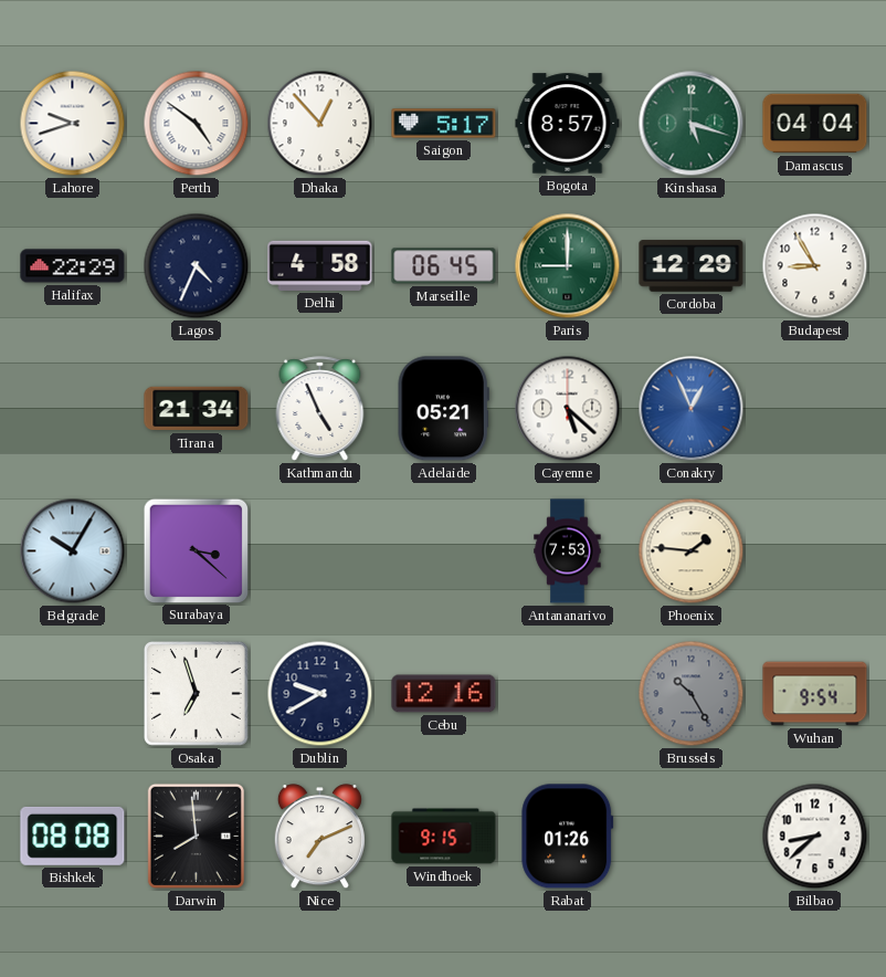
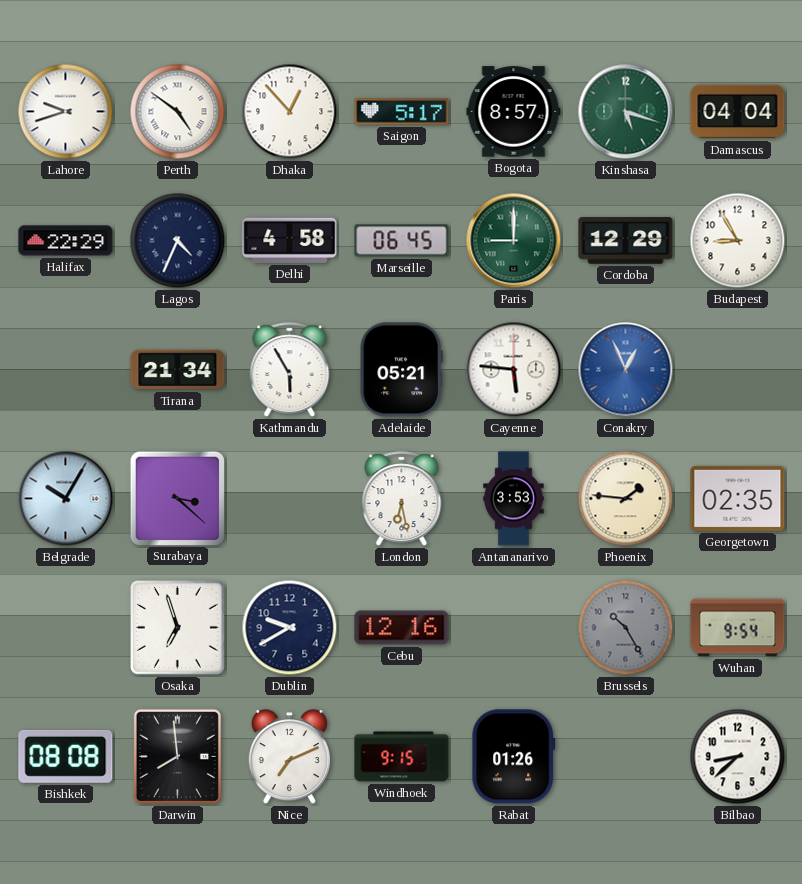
Kathmandu: 4:56 -> 5:55 (290, 370)
Cayenne: 5:22 -> 5:46 (514, 370)
London: none -> 6:28 (402, 499)
Antananarivo: 7:53 -> 3:53 (514, 499)
Georgetown: none -> 02:35 (738, 498)
